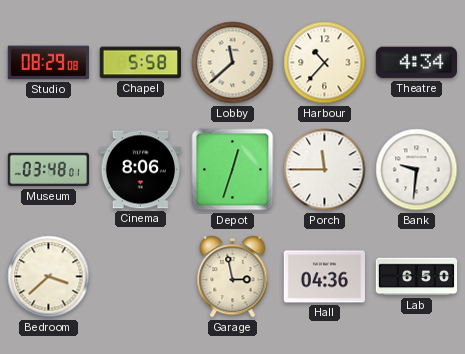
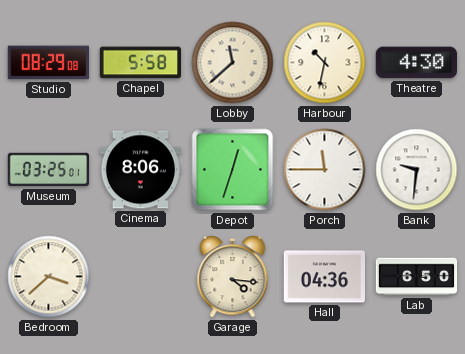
Harbour: 10:37 -> 10:32 (325, 63)
Theatre: 4:34 -> 4:30 (416, 63)
Museum: 03:48 -> 03:25 (49, 170)
Garage: 2:58 -> 4:16 (233, 277)
